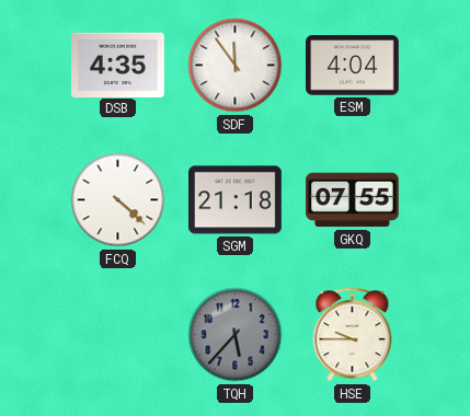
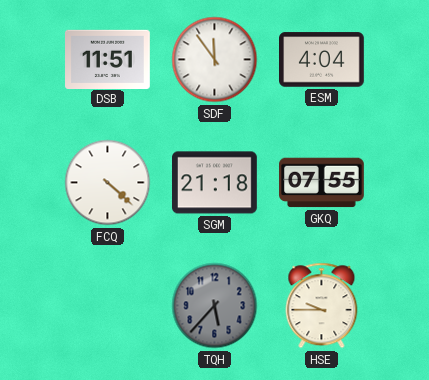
DSB: 4:35 -> 11:51 (108, 59)
